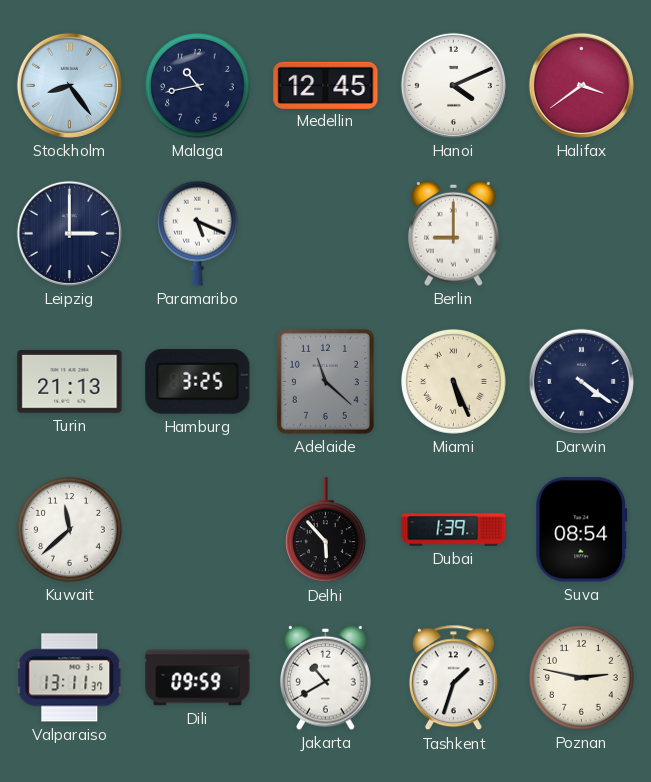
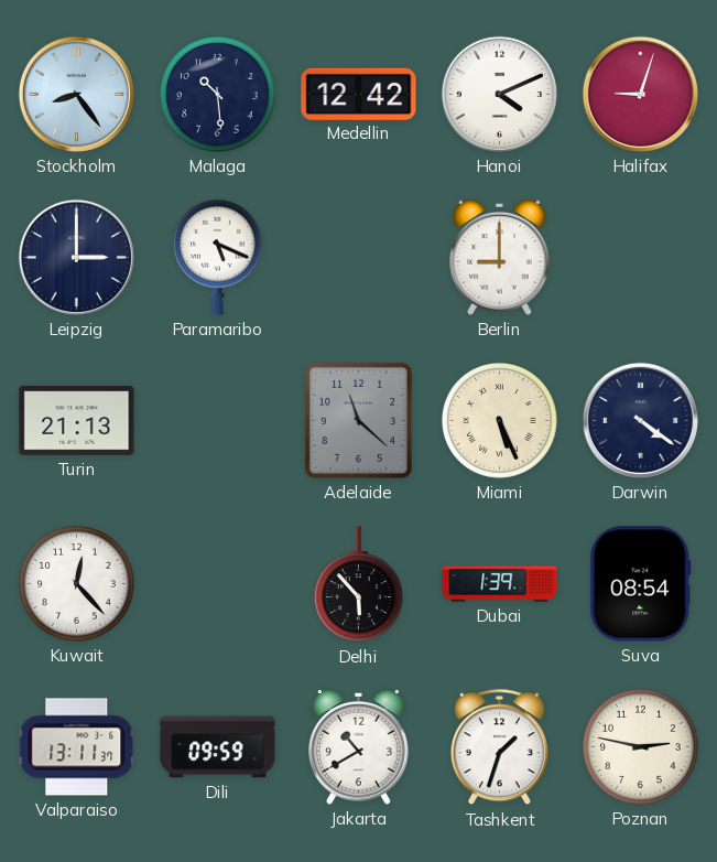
Malaga: 10:43 -> 10:29 (218, 95)
Medellin: 12:45 -> 12:42 (359, 94)
Halifax: 3:39 -> 9:03 (640, 94)
Hamburg: 3:25 -> none (198, 381)
Kuwait: 11:38 -> 12:23 (77, 584)
